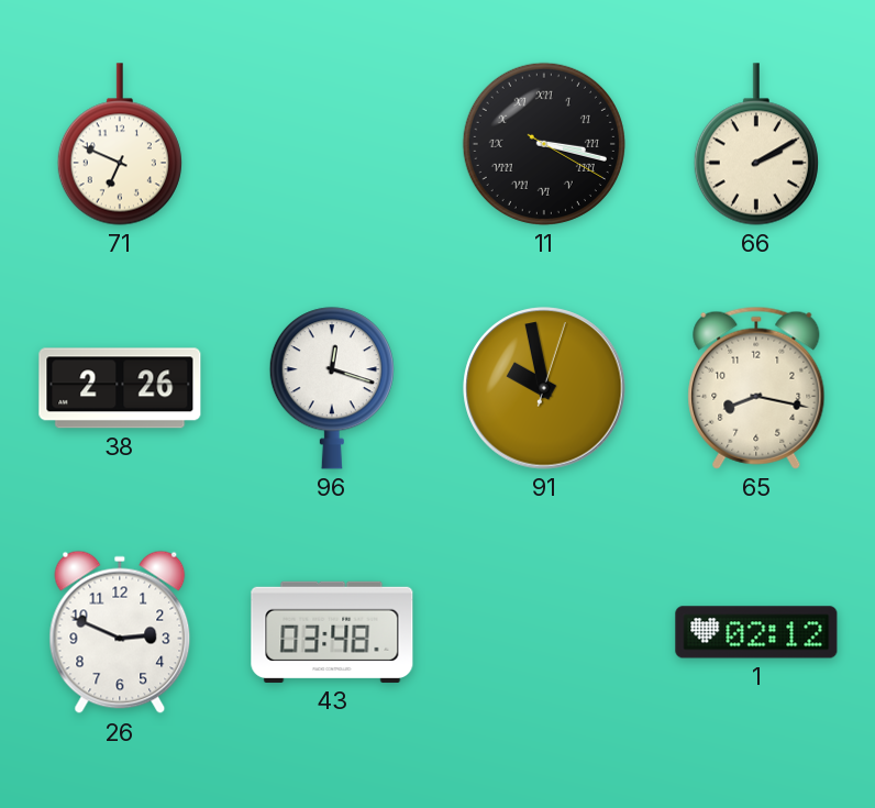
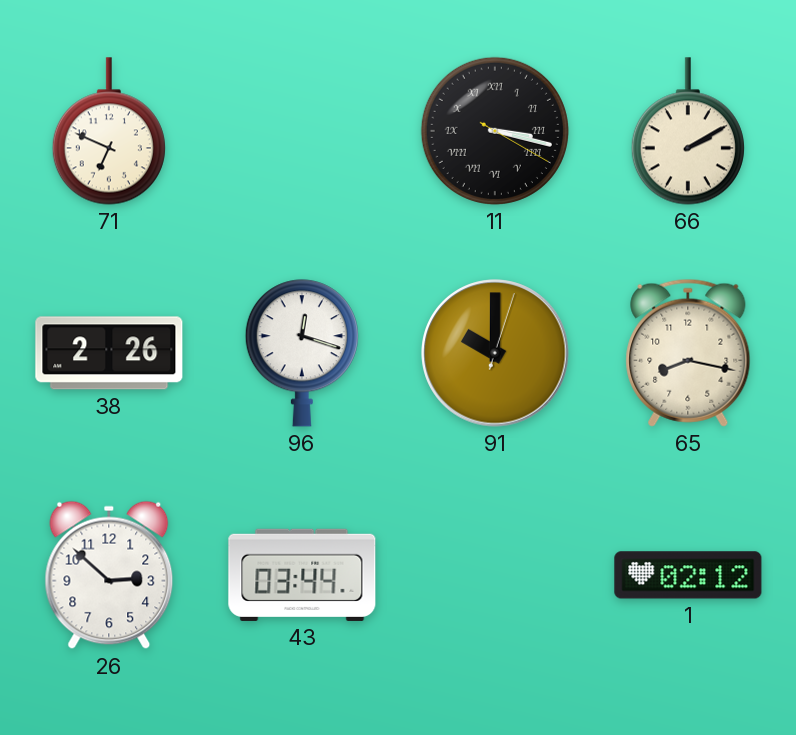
91: 9:58 -> 10:00 (495, 353)
26: 2:49 -> 2:52 (109, 575)
43: 03:48 -> 03:44 (302, 575)
